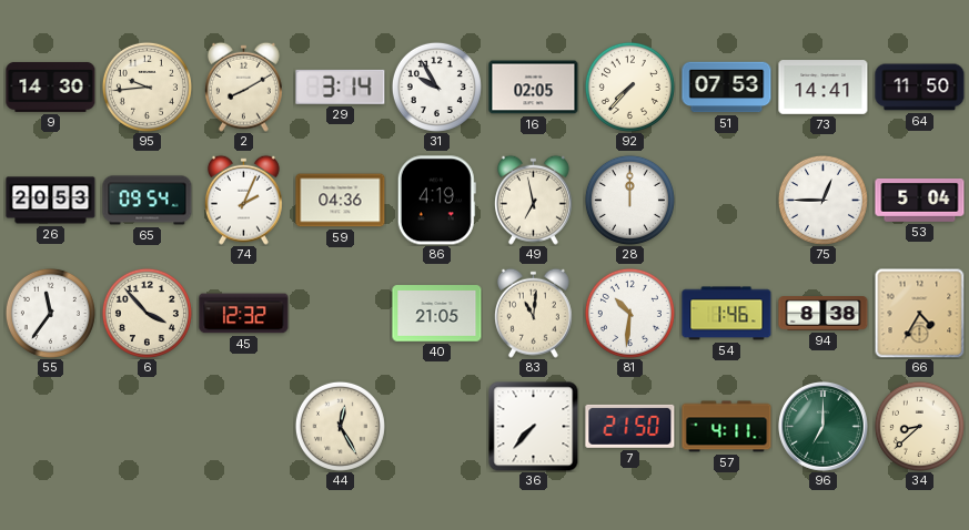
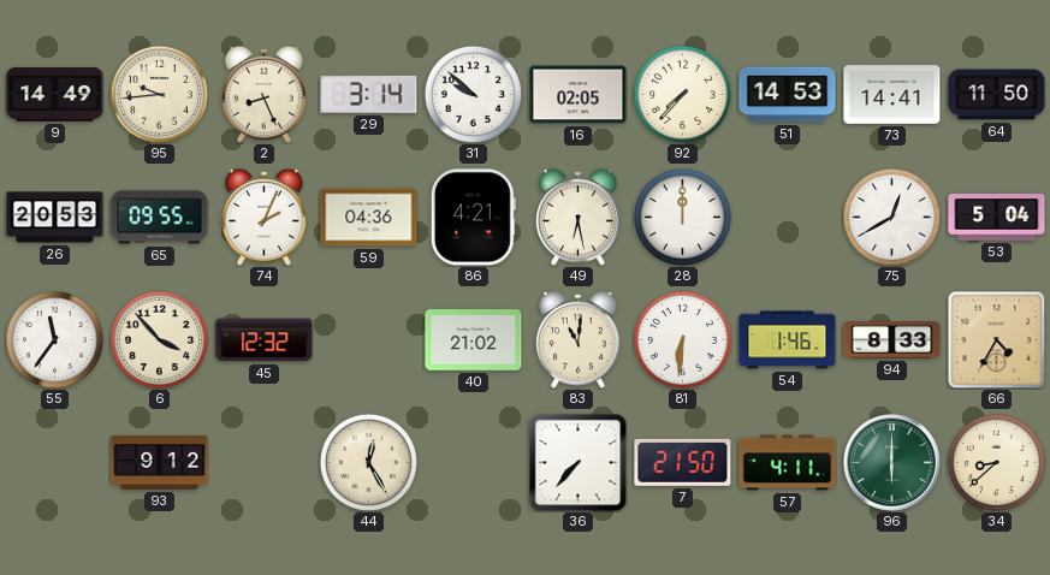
9: 14:30 -> 14:49 (55, 94)
2: 8:10 -> 8:26 (263, 94)
31: 9:55 -> 9:52 (473, 94)
51: 07:53 -> 14:53 (788, 95)
65: 09:54 -> 09:55 (160, 218)
86: 4:19 -> 4:21 (473, 218)
49: 6:58 -> 6:28 (577, 217)
75: 12:45 -> 12:40 (891, 217)
40: 21:05 -> 21:02 (474, 340)
81: 10:31 -> 6:31 (682, 339)
94: 8:38 -> 8:33 (892, 340)
93: none -> 9:12 (160, 462)
96: 7:00 -> 6:00 (892, 463)
